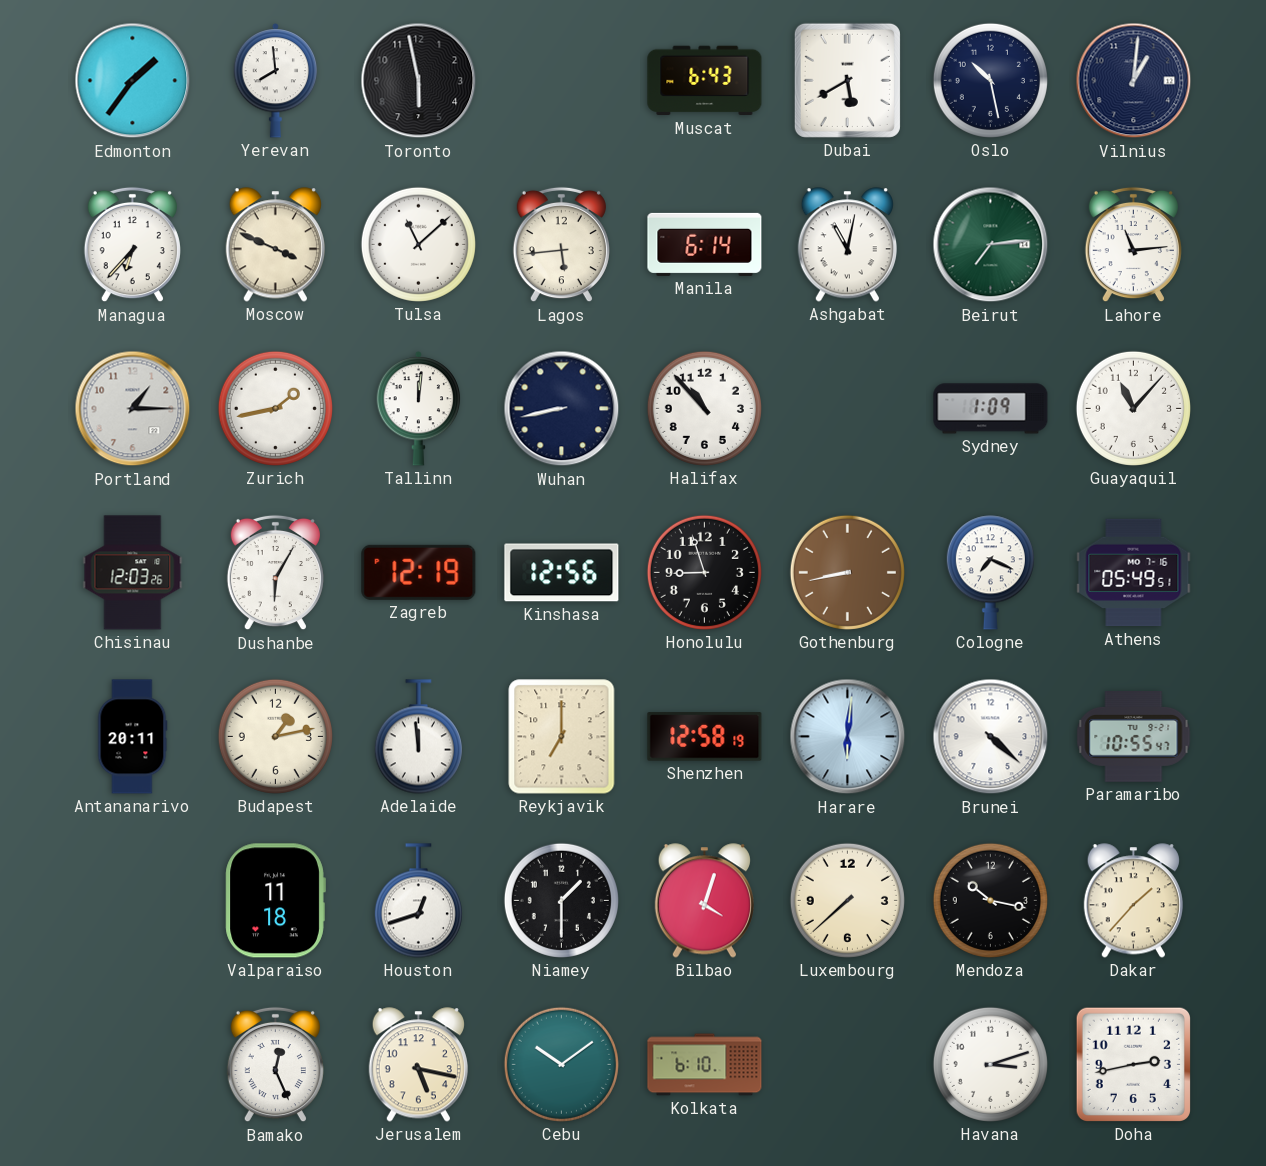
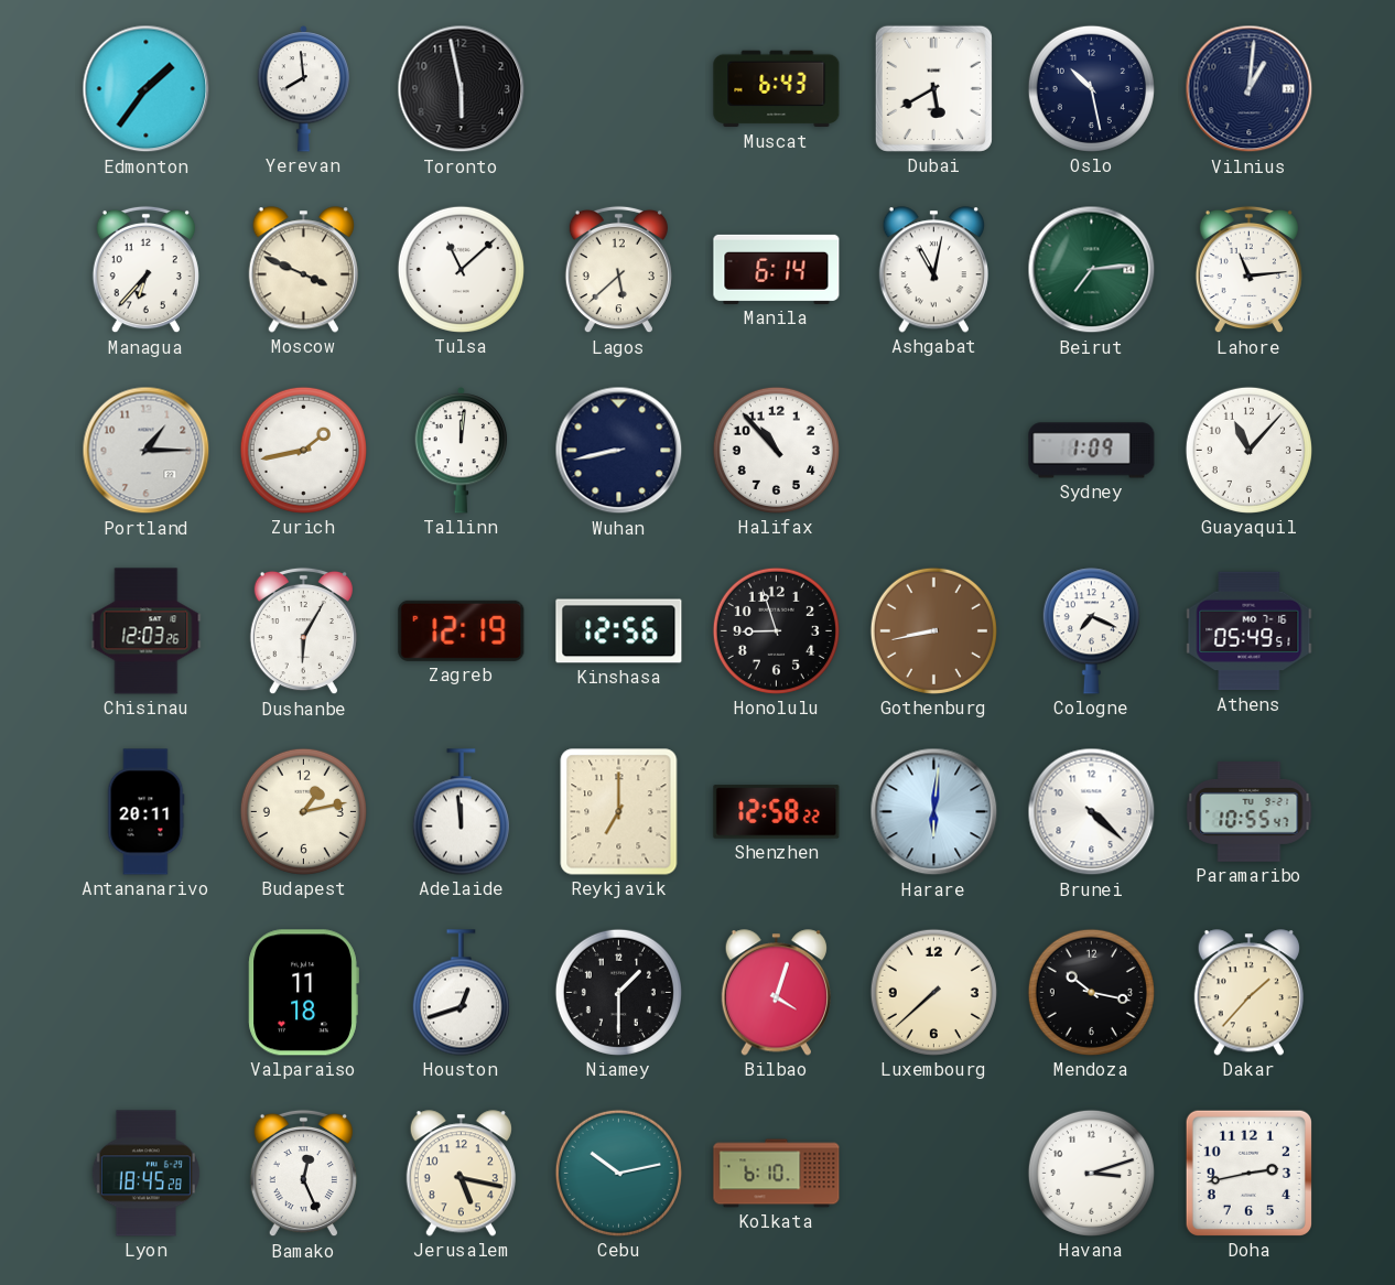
Lagos: 5:44 -> 5:38 (618, 270)
Shenzhen: 12:58:19 -> 12:58:22 (777, 812)
Lyon: none -> 18:45 (145, 1174)
Cebu: 10:09 -> 10:13 (618, 1173)
